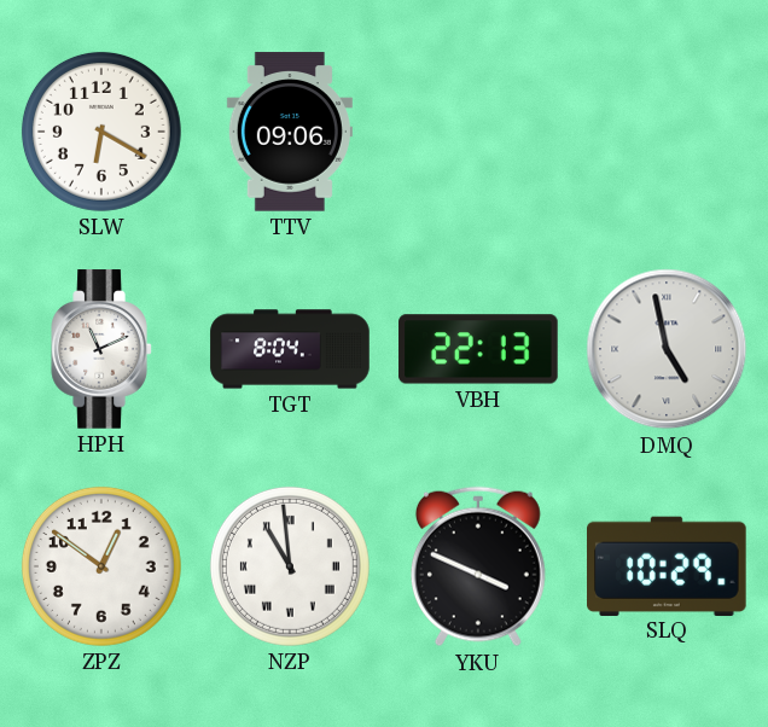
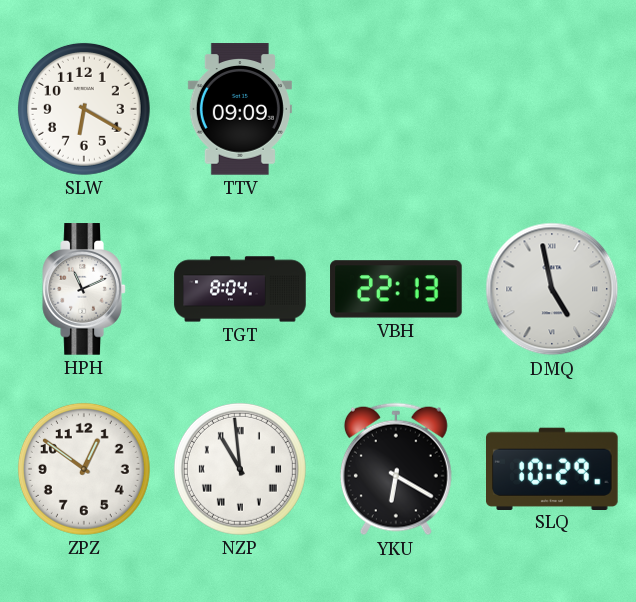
TTV: 09:06 -> 09:09 (240, 109)
YKU: 3:49 -> 6:20 (396, 469)
